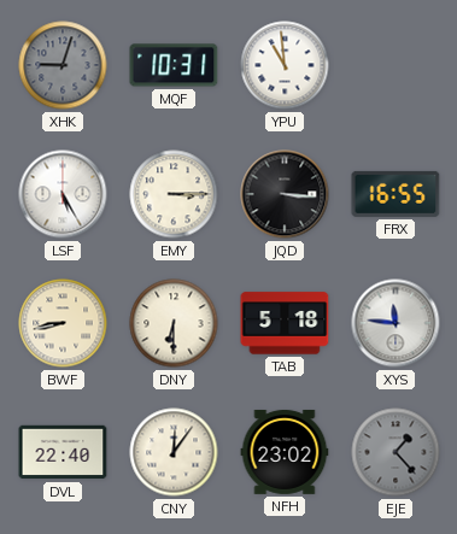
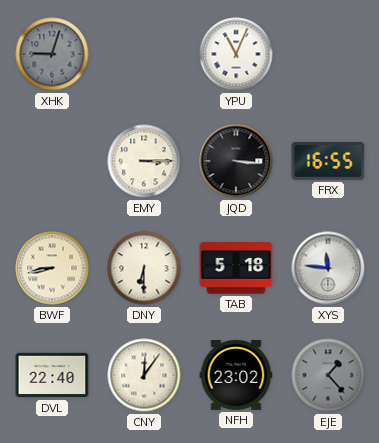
MQF: 10:31 -> none (174, 65)
YPU: 10:59 -> 11:04 (236, 54)
LSF: 5:25 -> none (63, 194)
